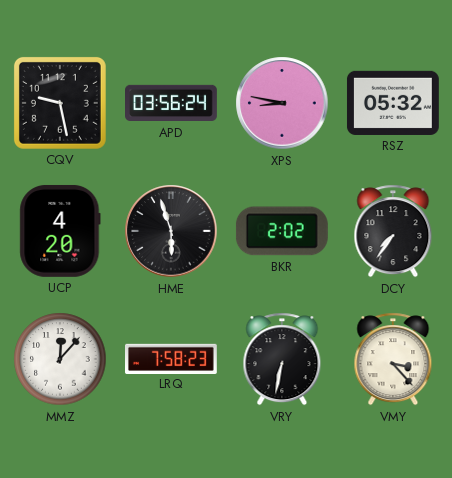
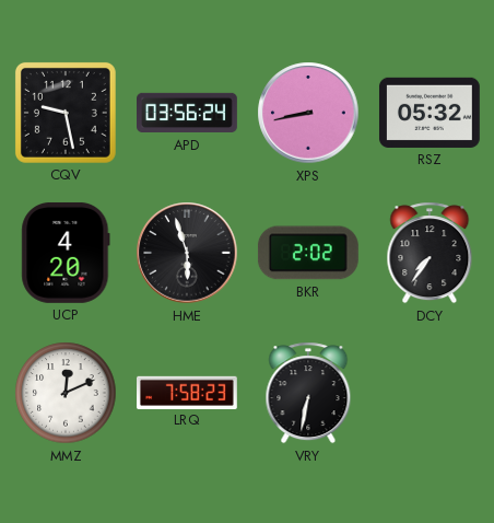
XPS: 8:47 -> 8:43 (308, 113)
MMZ: 12:07 -> 12:11 (66, 393)
VMY: 3:23 -> none (393, 359)
